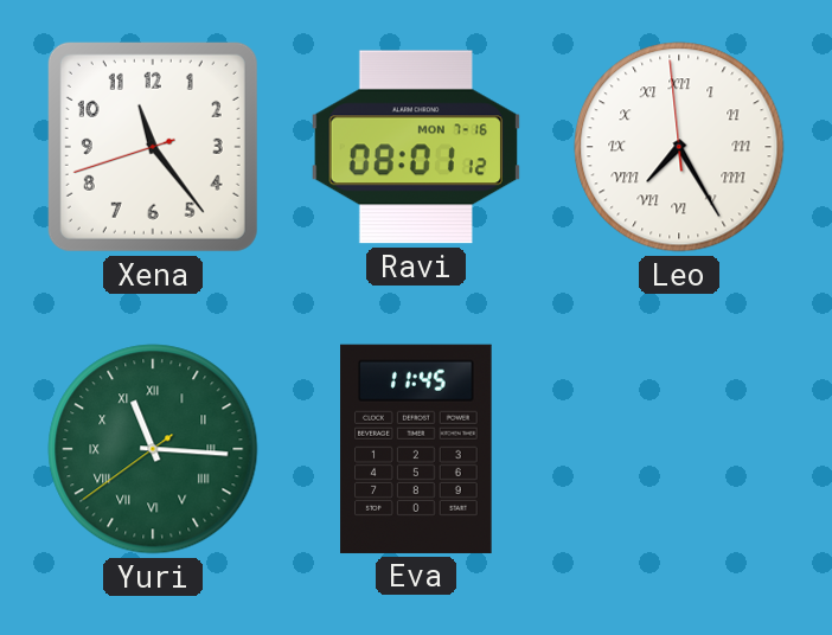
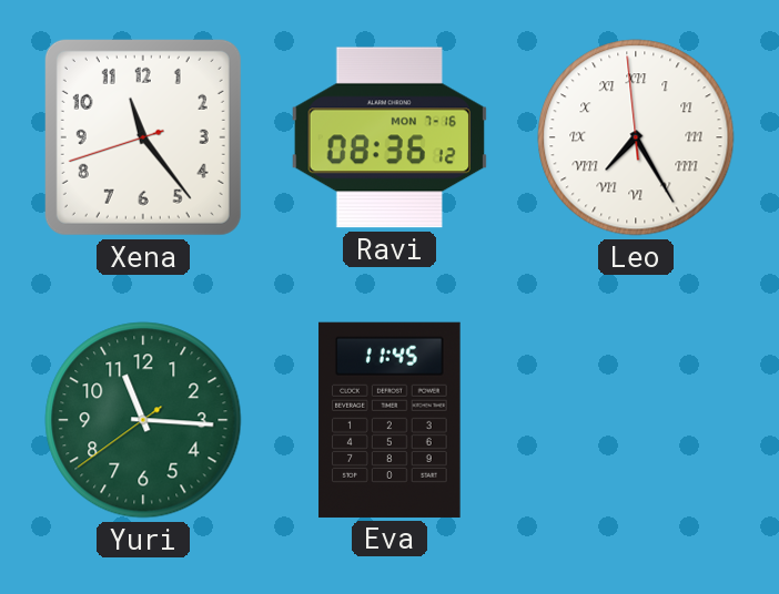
Ravi: 08:01 -> 08:36 (389, 137)
Yuri numerals: Roman -> Arabic (143, 420)
